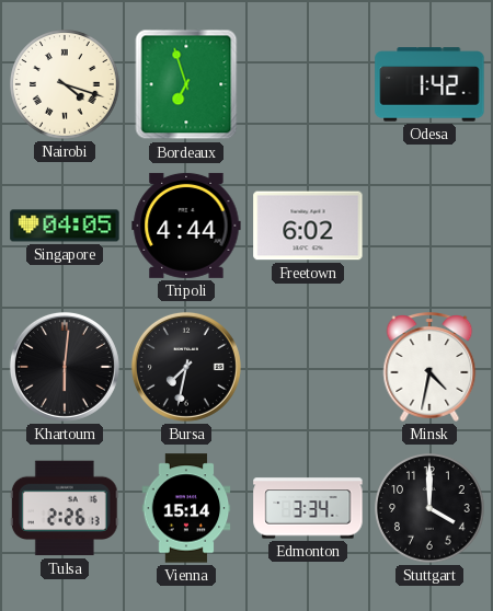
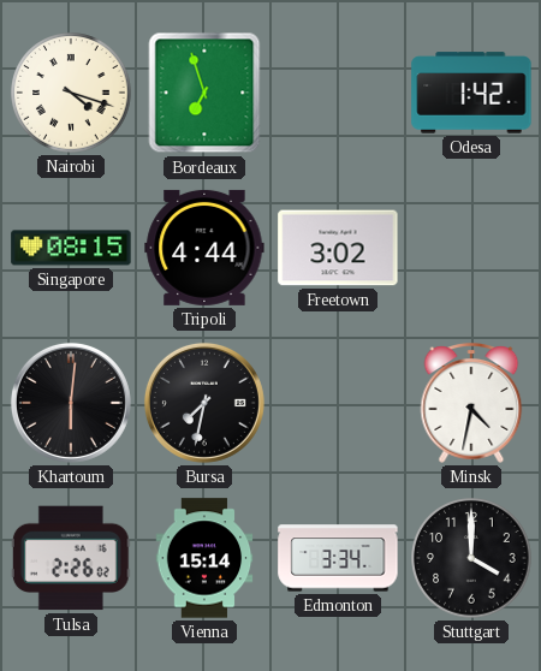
Singapore: 04:05 -> 08:15 (71, 248)
Freetown: 6:02 -> 3:02 (338, 248)
Tulsa: 2:26:13 -> 2:26:02 (71, 558)
